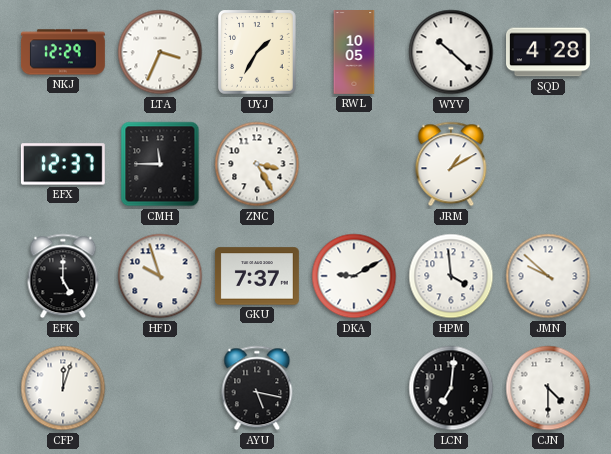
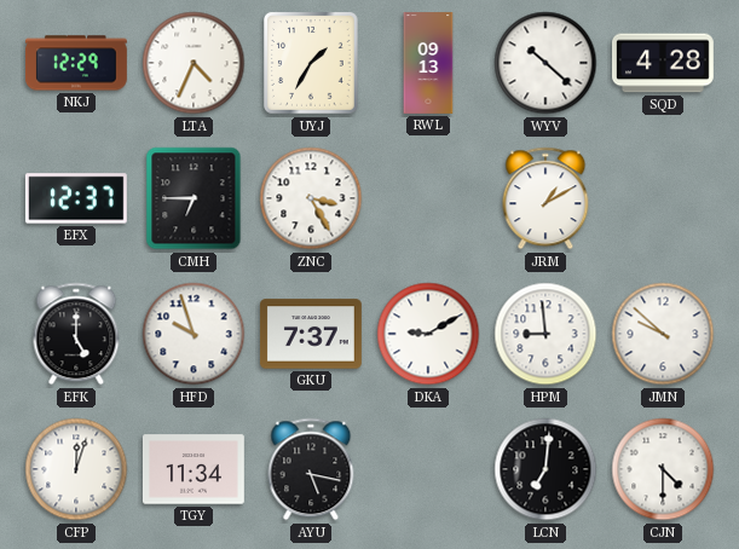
LTA: 3:34 -> 4:34 (194, 63)
RWL: 10:05 -> 09:13 (428, 64)
CMH: 11:45 -> 6:45 (194, 198)
HPM: 3:59 -> 8:59 (545, 334)
TGY: none -> 11:34 (194, 469)
